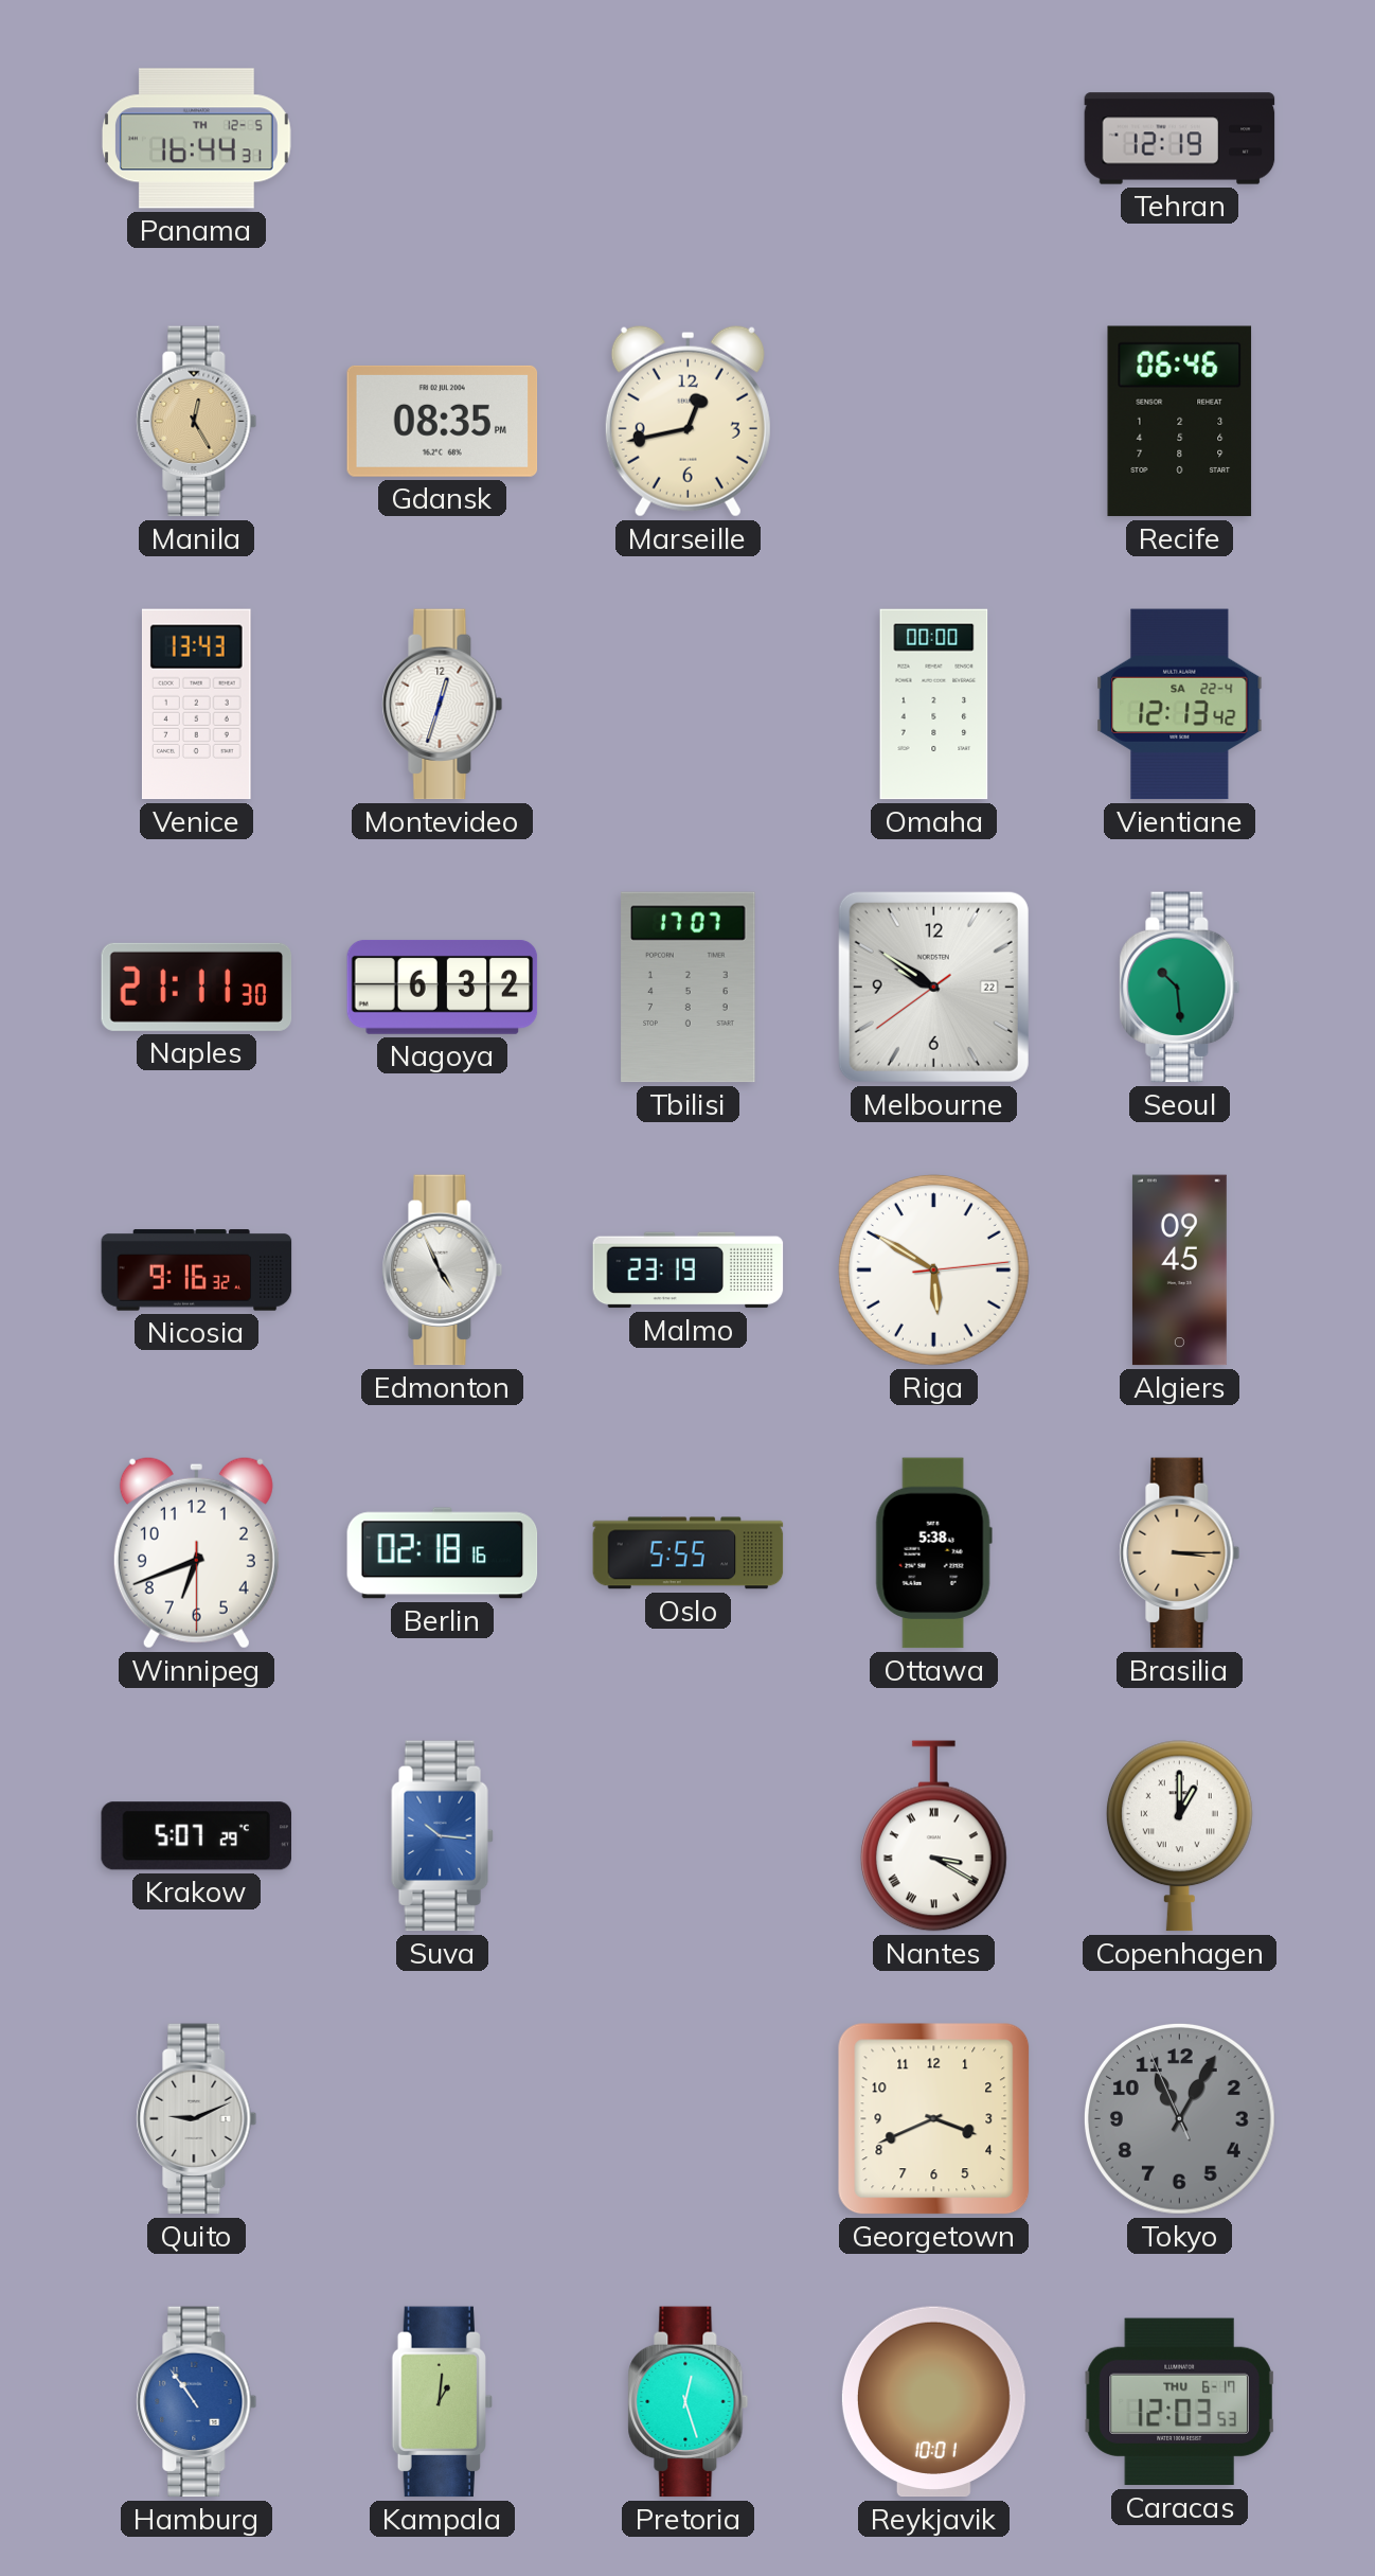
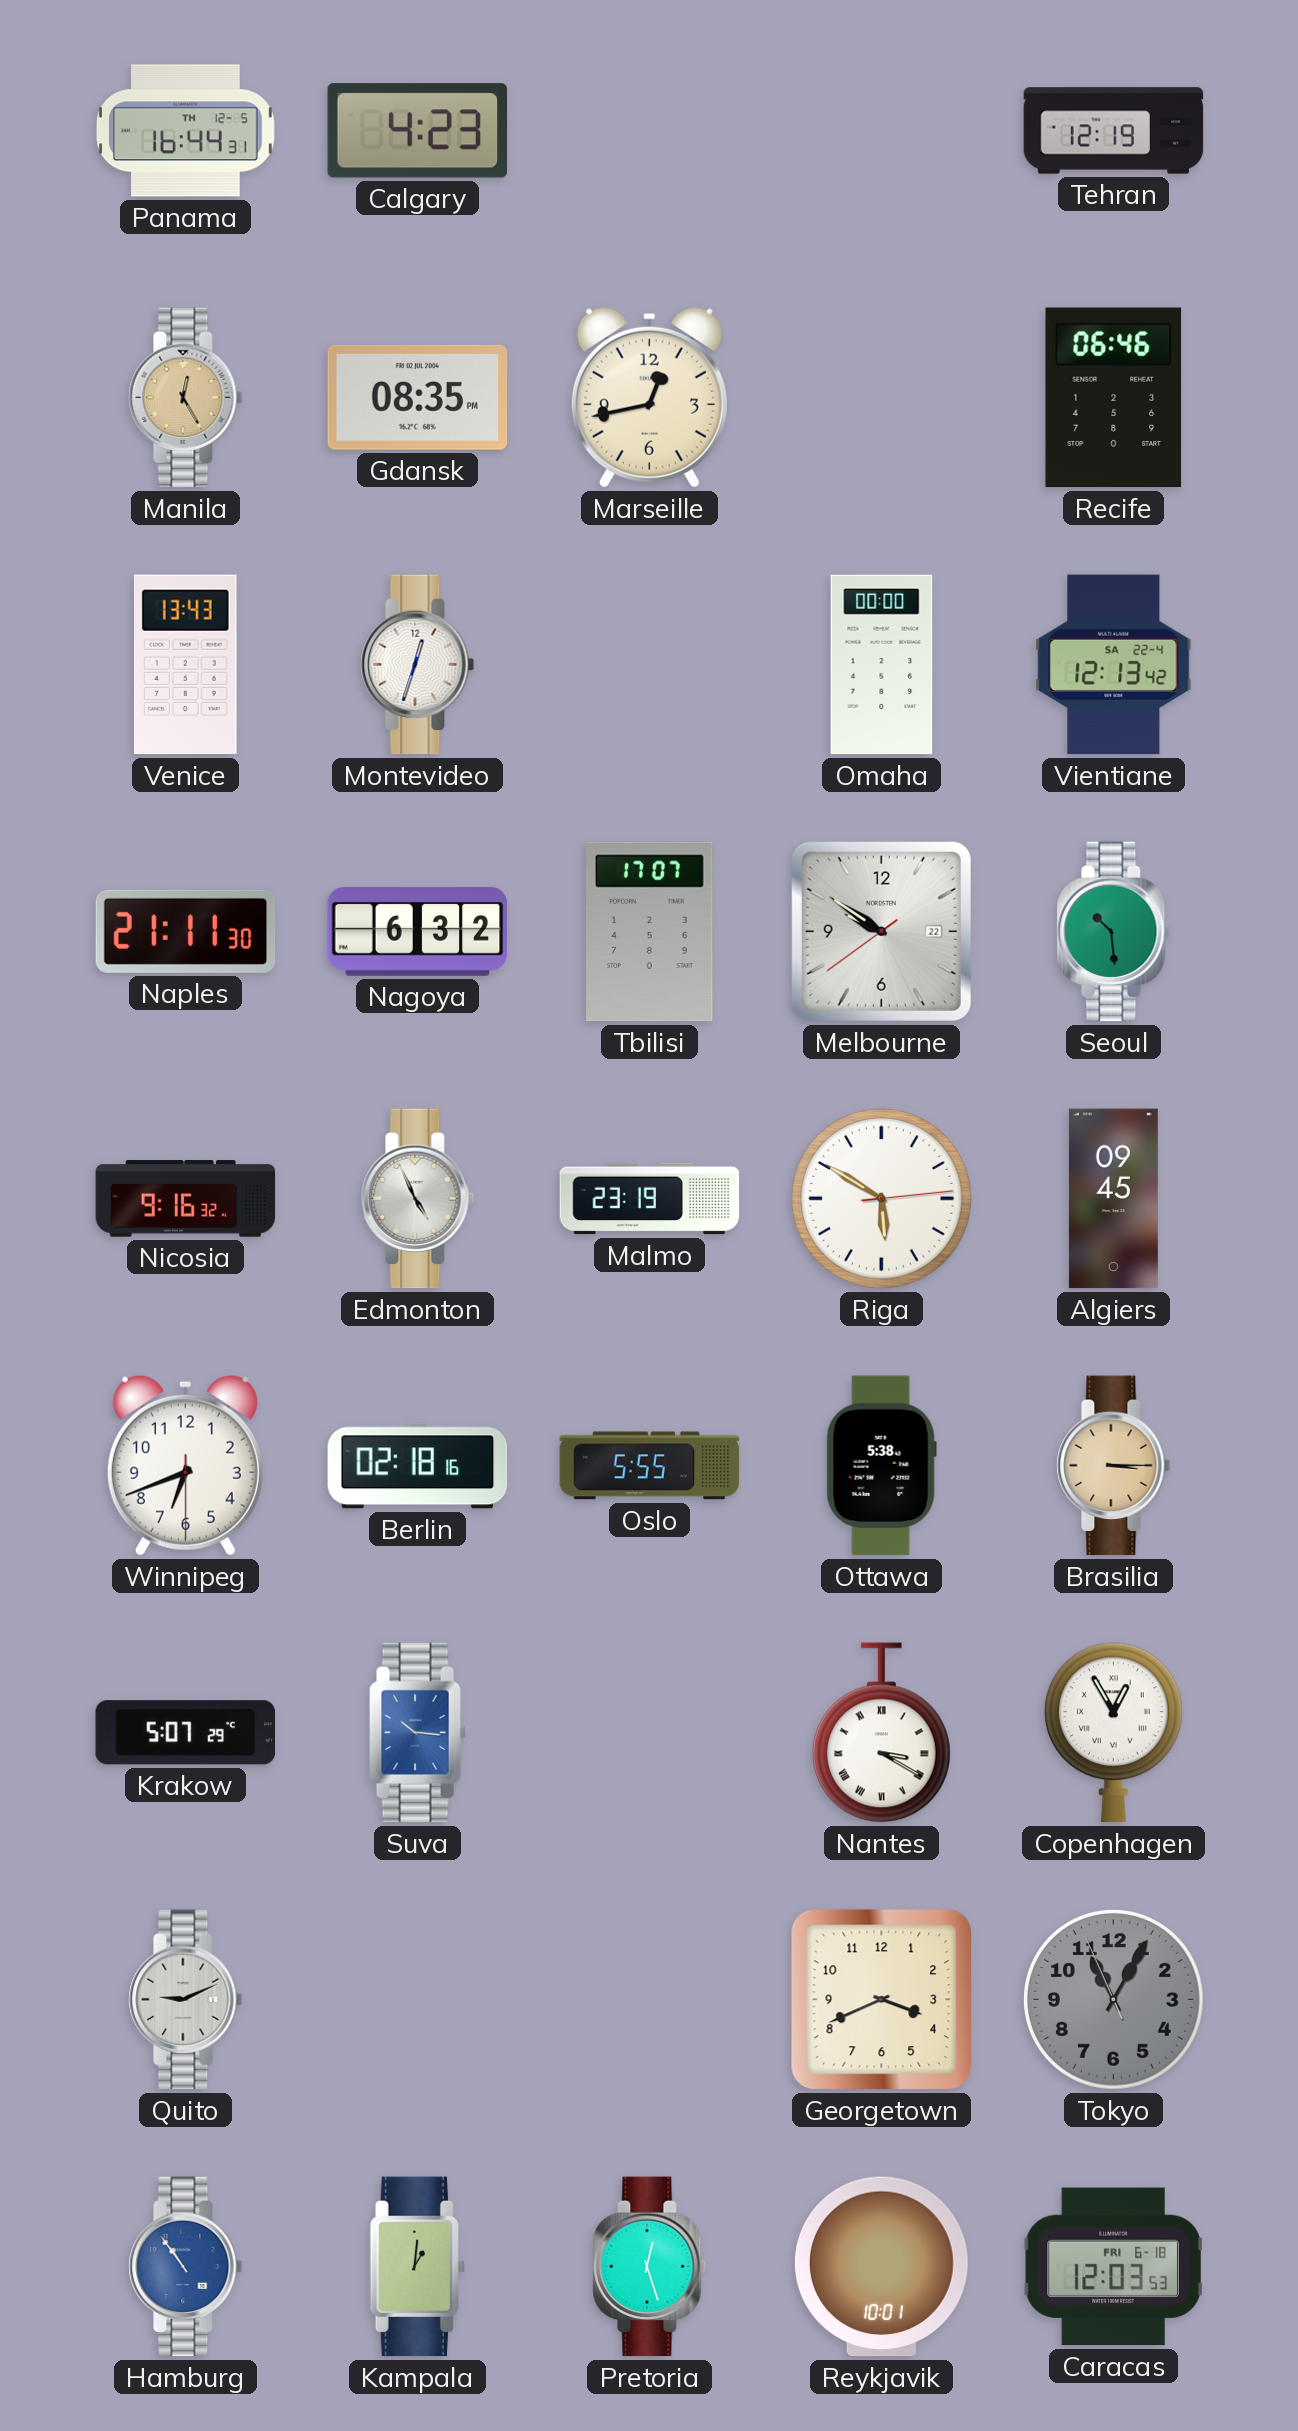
Calgary: none -> 4:23 (418, 131)
Copenhagen: 1:00 -> 12:55 (1113, 1733)
Caracas date: THU 6-17 -> FRI 6-18 (1114, 2267)
